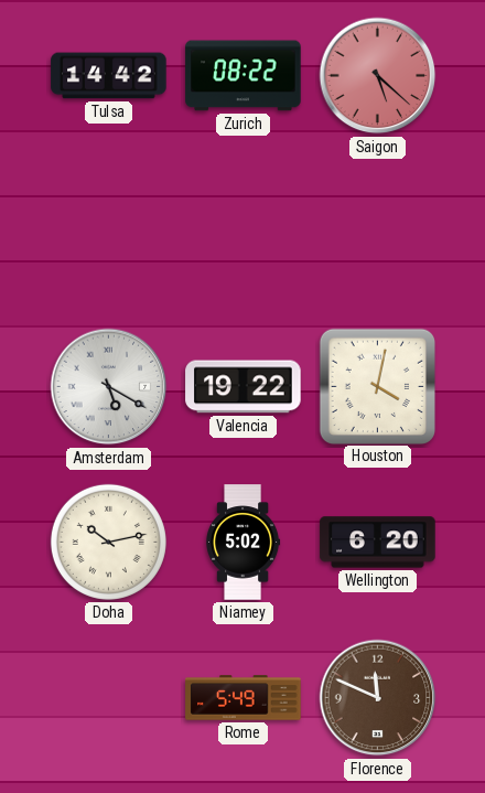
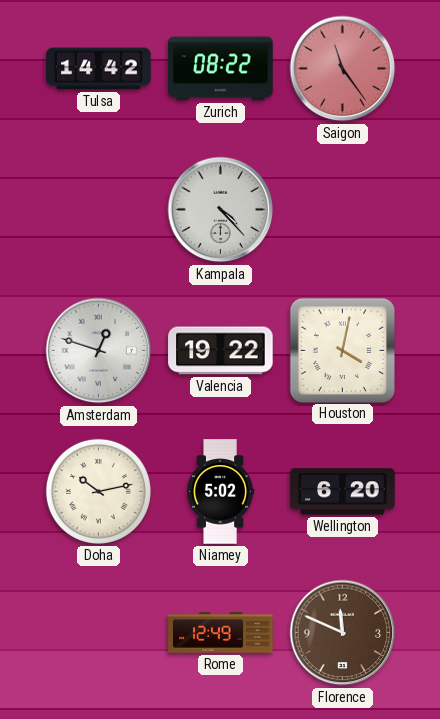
Saigon: 5:22 -> 11:24 (343, 69)
Kampala: none -> 4:23 (221, 210)
Amsterdam: 5:20 -> 12:48 (99, 351)
Rome: 5:49 -> 12:49 (221, 633)
